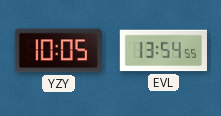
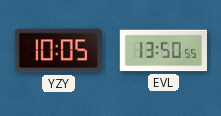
EVL: 13:54 -> 13:50 (163, 51)
